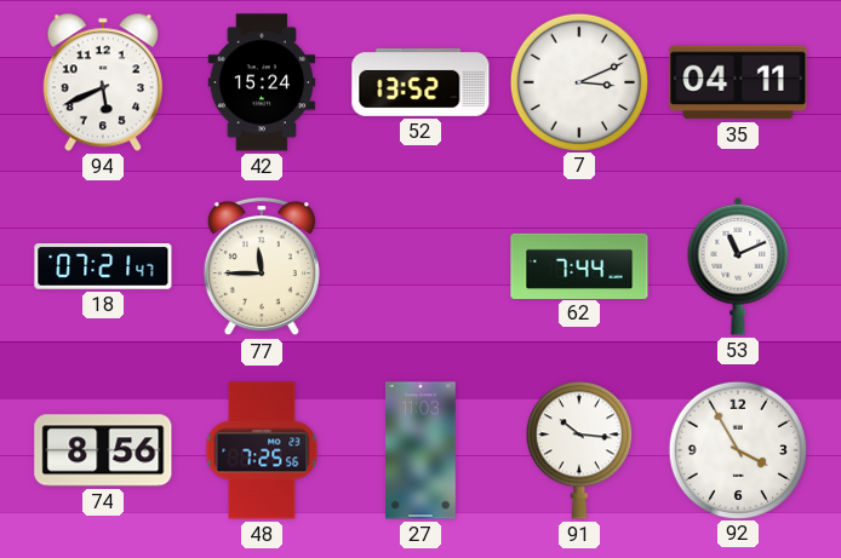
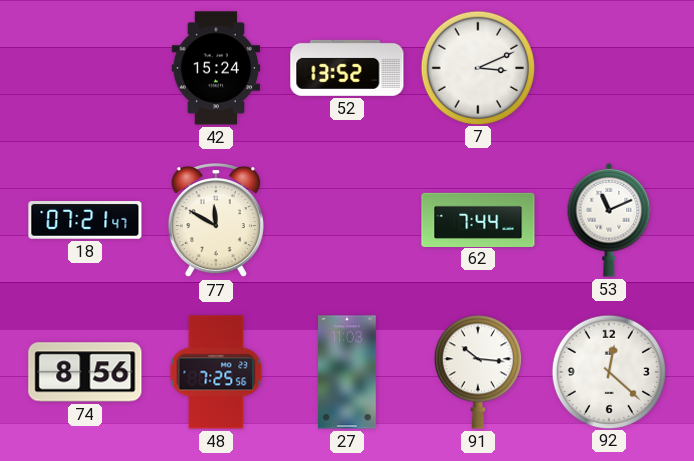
94: 5:41 -> none (103, 82)
35: 04:11 -> none (738, 82)
77: 11:45 -> 11:50 (216, 221)
92: 3:55 -> 12:22 (608, 371)
